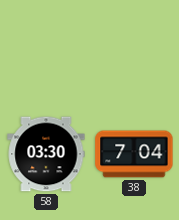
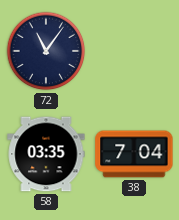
72: none -> 11:06 (46, 51)
58: 03:30 -> 03:35 (46, 154)
